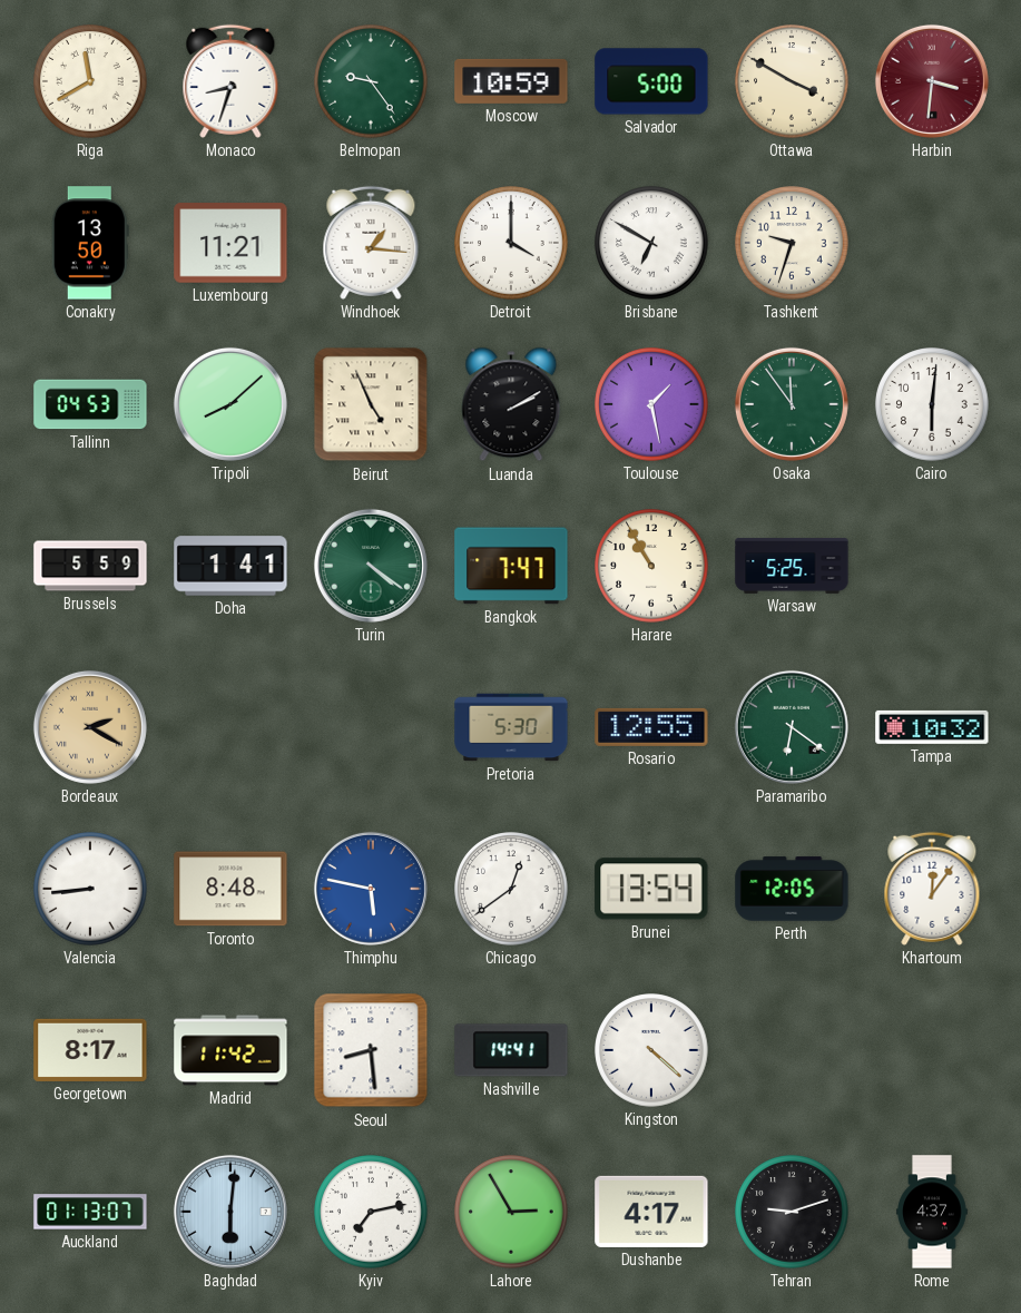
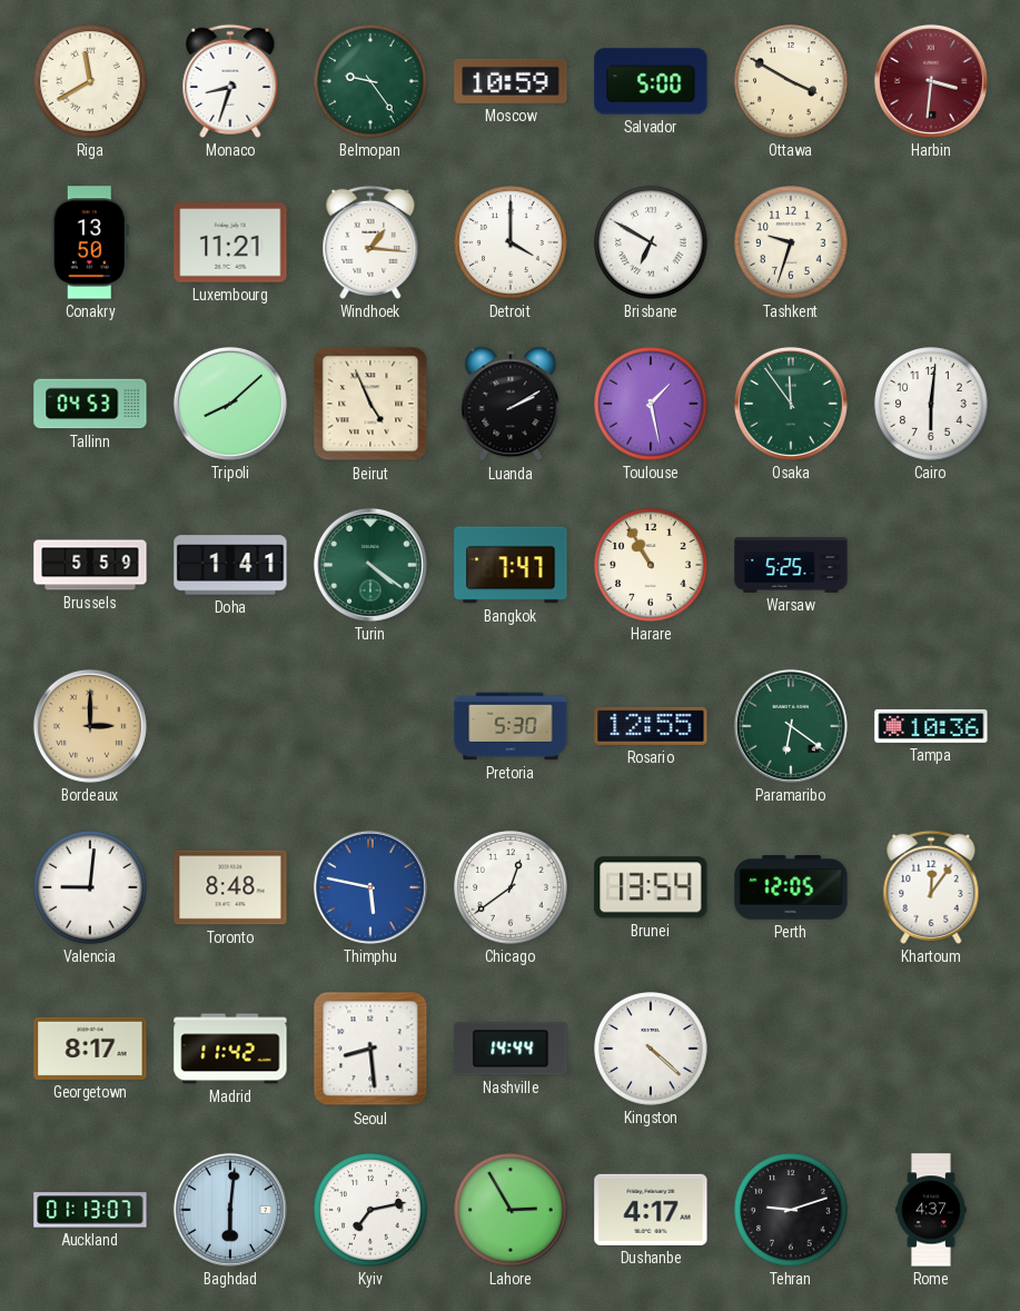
Bordeaux: 2:20 -> 3:00 (90, 726)
Tampa: 10:32 -> 10:36 (931, 726)
Valencia: 8:44 -> 9:01 (90, 887)
Nashville: 14:41 -> 14:44 (511, 1049)
